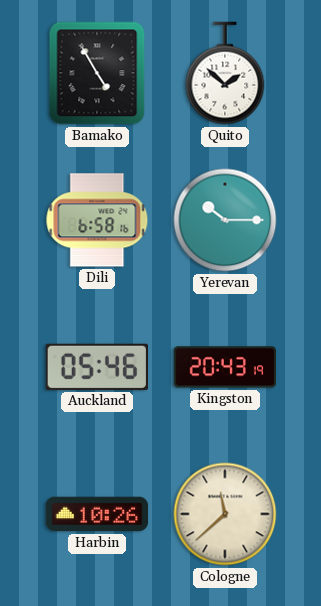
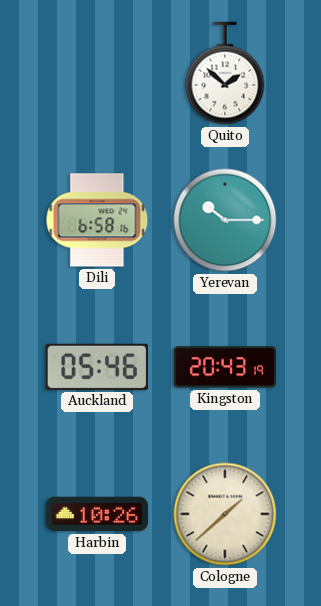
Bamako: 4:55 -> none (97, 73)
Cologne: 11:38 -> 1:38 (225, 514)
